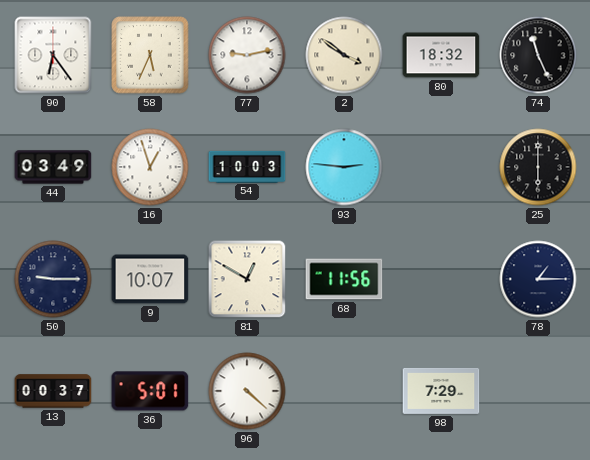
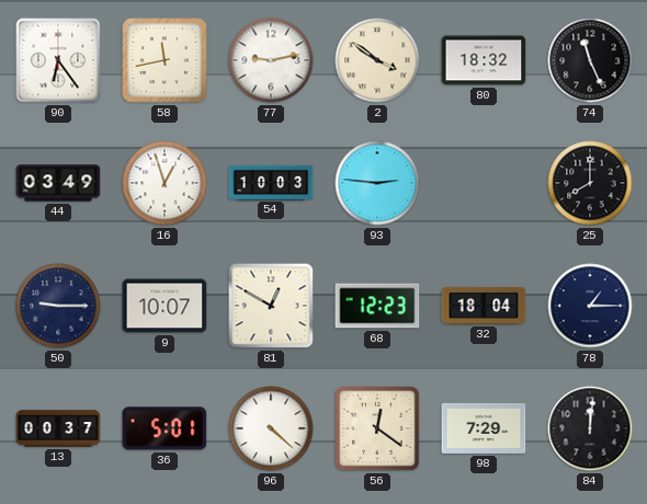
58: 5:34 -> 11:43 (164, 60)
25: 6:00 -> 8:00 (590, 183)
68: 11:56 -> 12:23 (377, 306)
32: none -> 18:04 (484, 306)
56: none -> 12:21 (377, 428)
84: none -> 12:01 (590, 428)
